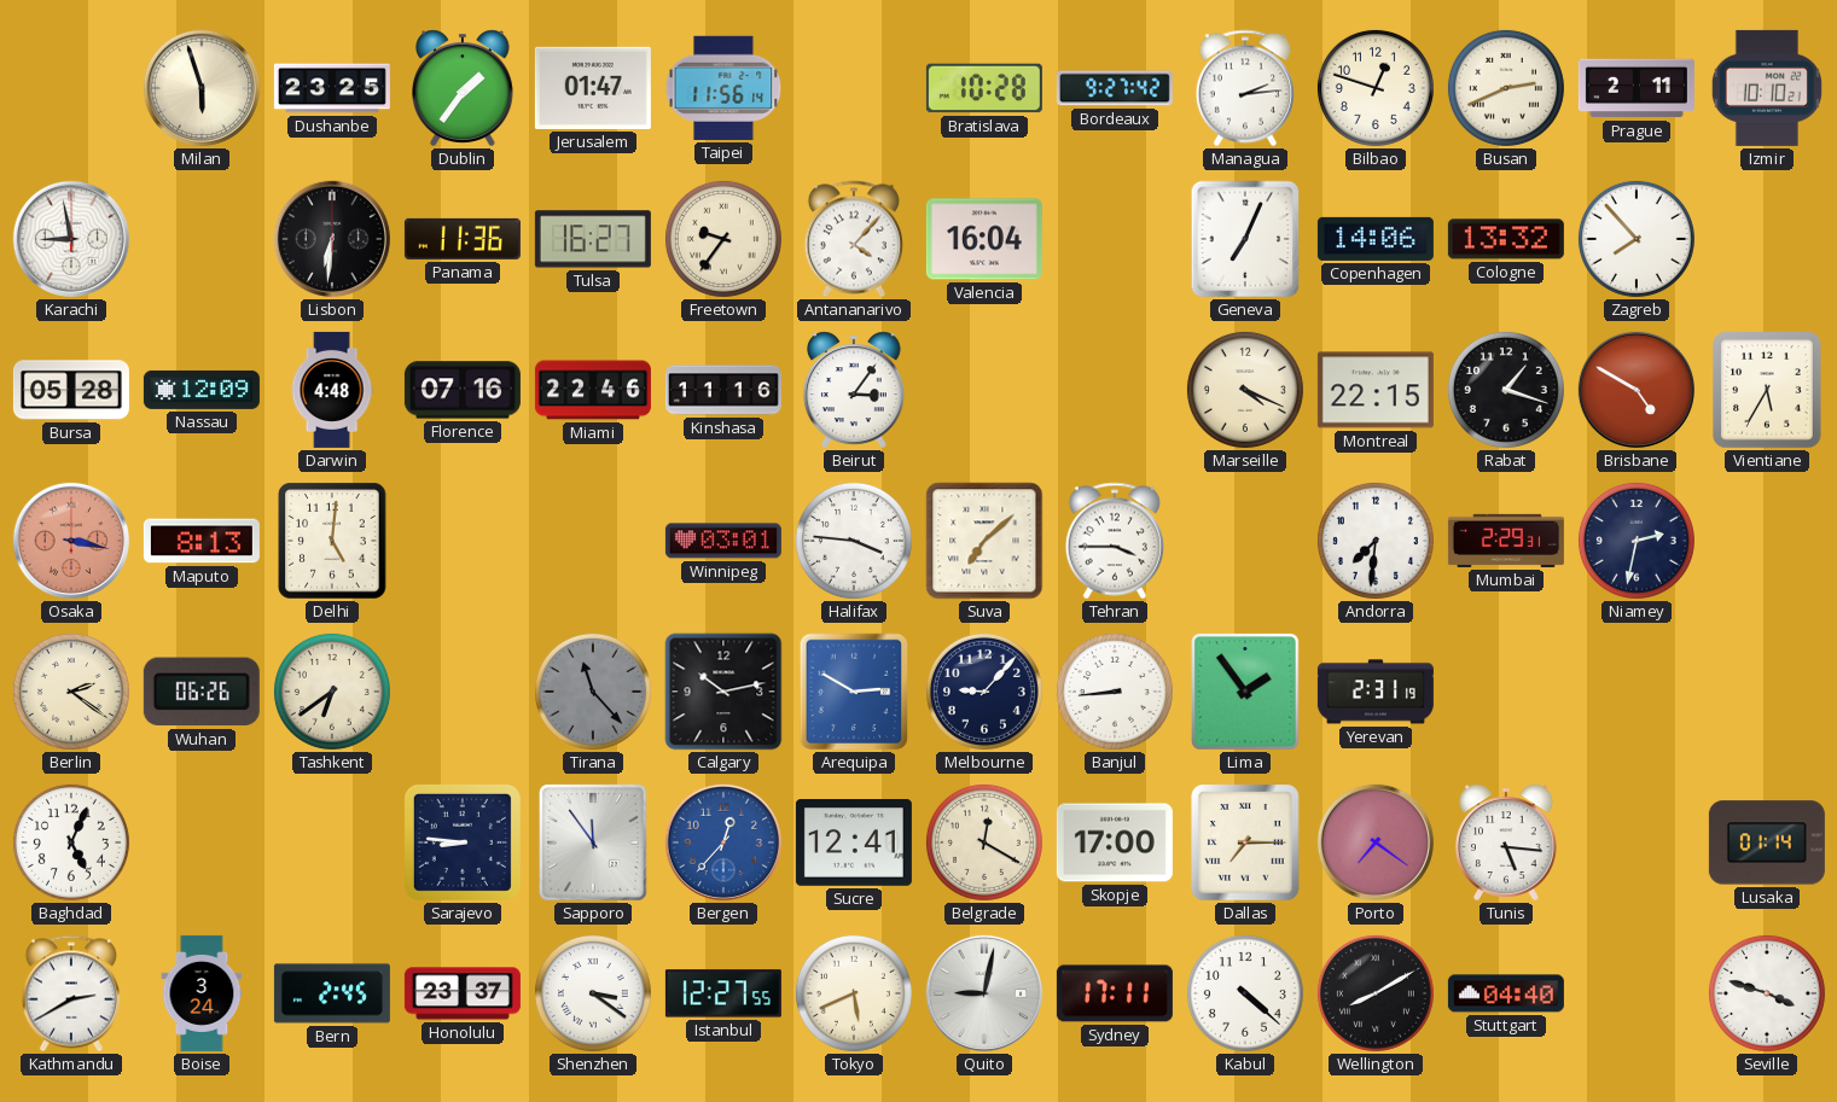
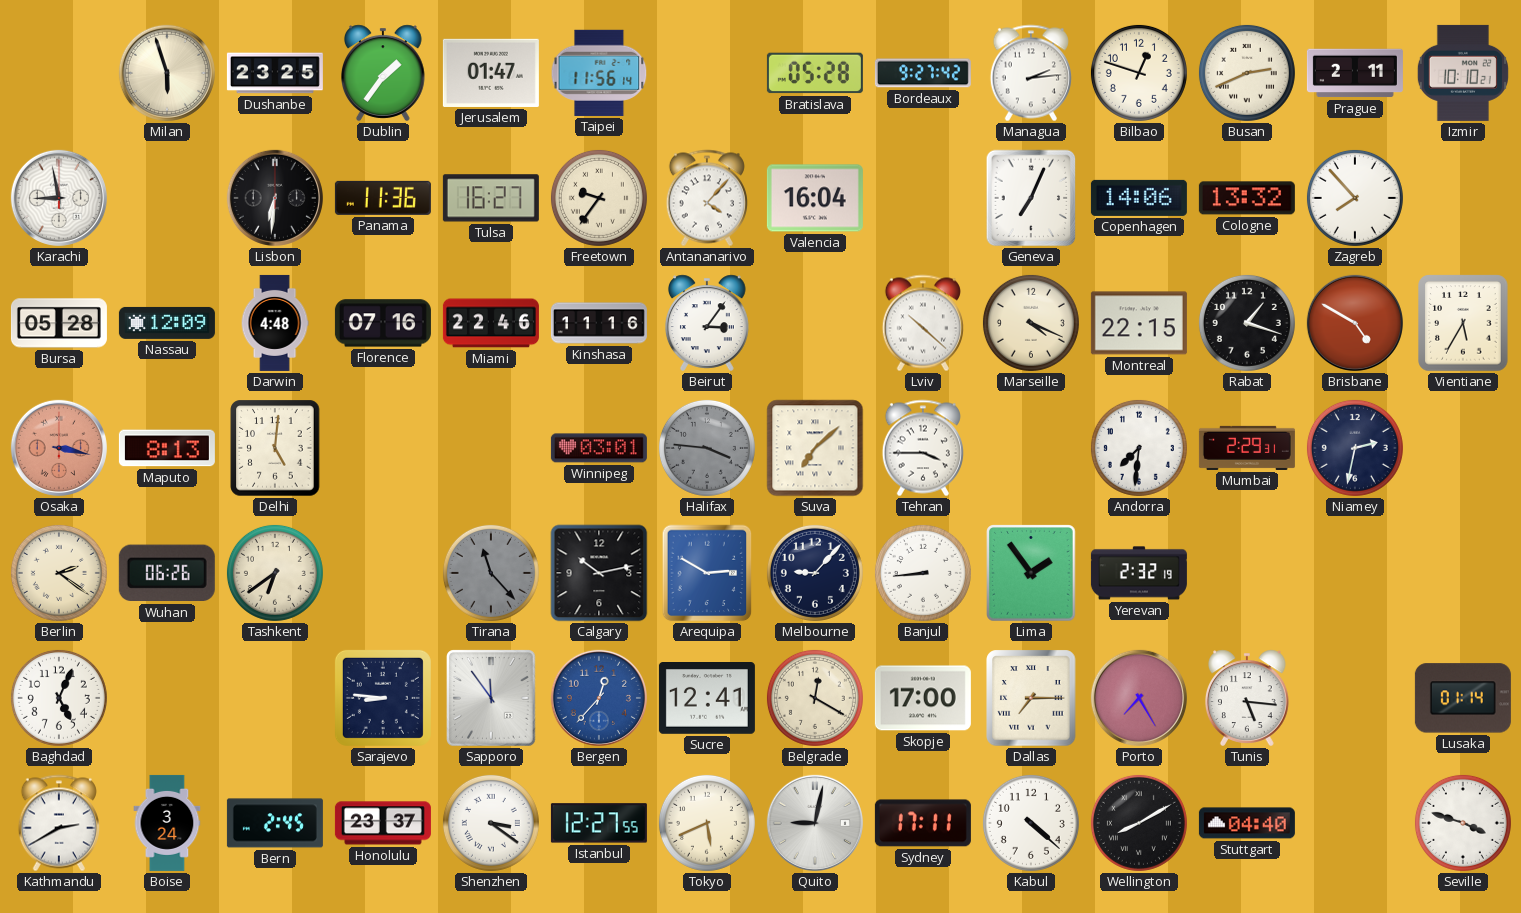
Bratislava: 10:28 -> 05:28 (815, 73)
Lviv: none -> 10:22 (923, 323)
Halifax dial: white -> grey (707, 448)
Yerevan: 2:31 -> 2:32 (1139, 573)
Porto: 7:21 -> 7:25 (1139, 698)
